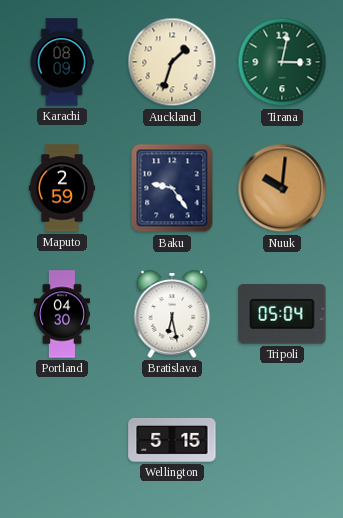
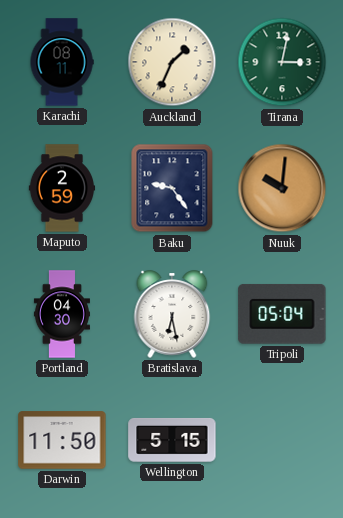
Karachi: 08:09 -> 08:11 (62, 62)
Auckland: 1:33 -> 1:34 (172, 62)
Darwin: none -> 11:50 (62, 440)
